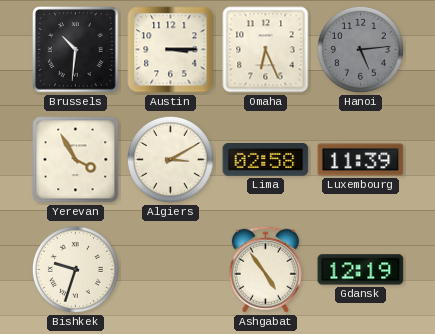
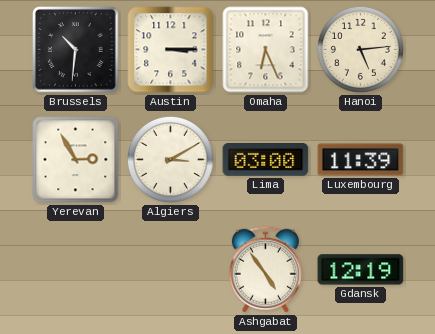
Hanoi dial: grey -> cream (360, 49)
Yerevan: 3:55 -> 2:55 (76, 160)
Lima: 02:58 -> 03:00 (266, 160)
Bishkek: 9:33 -> none (75, 269)
